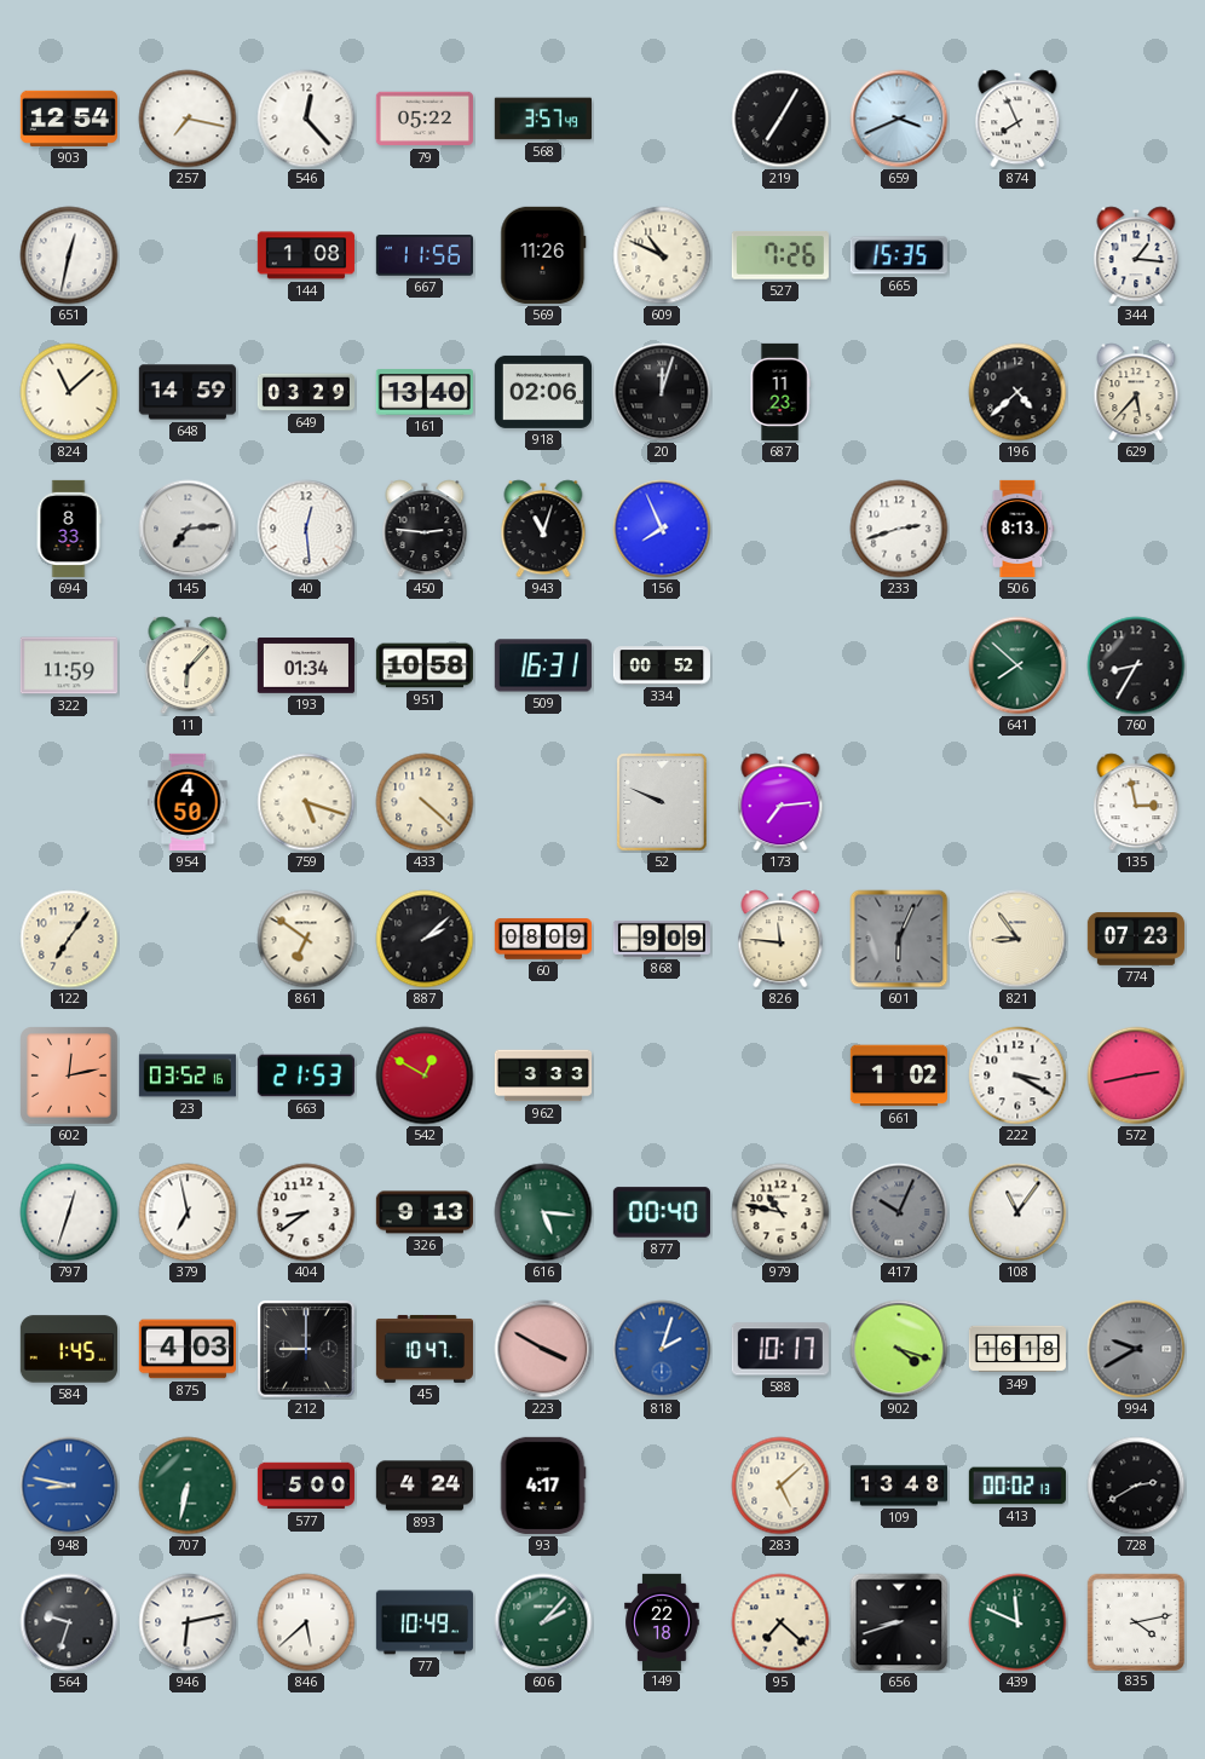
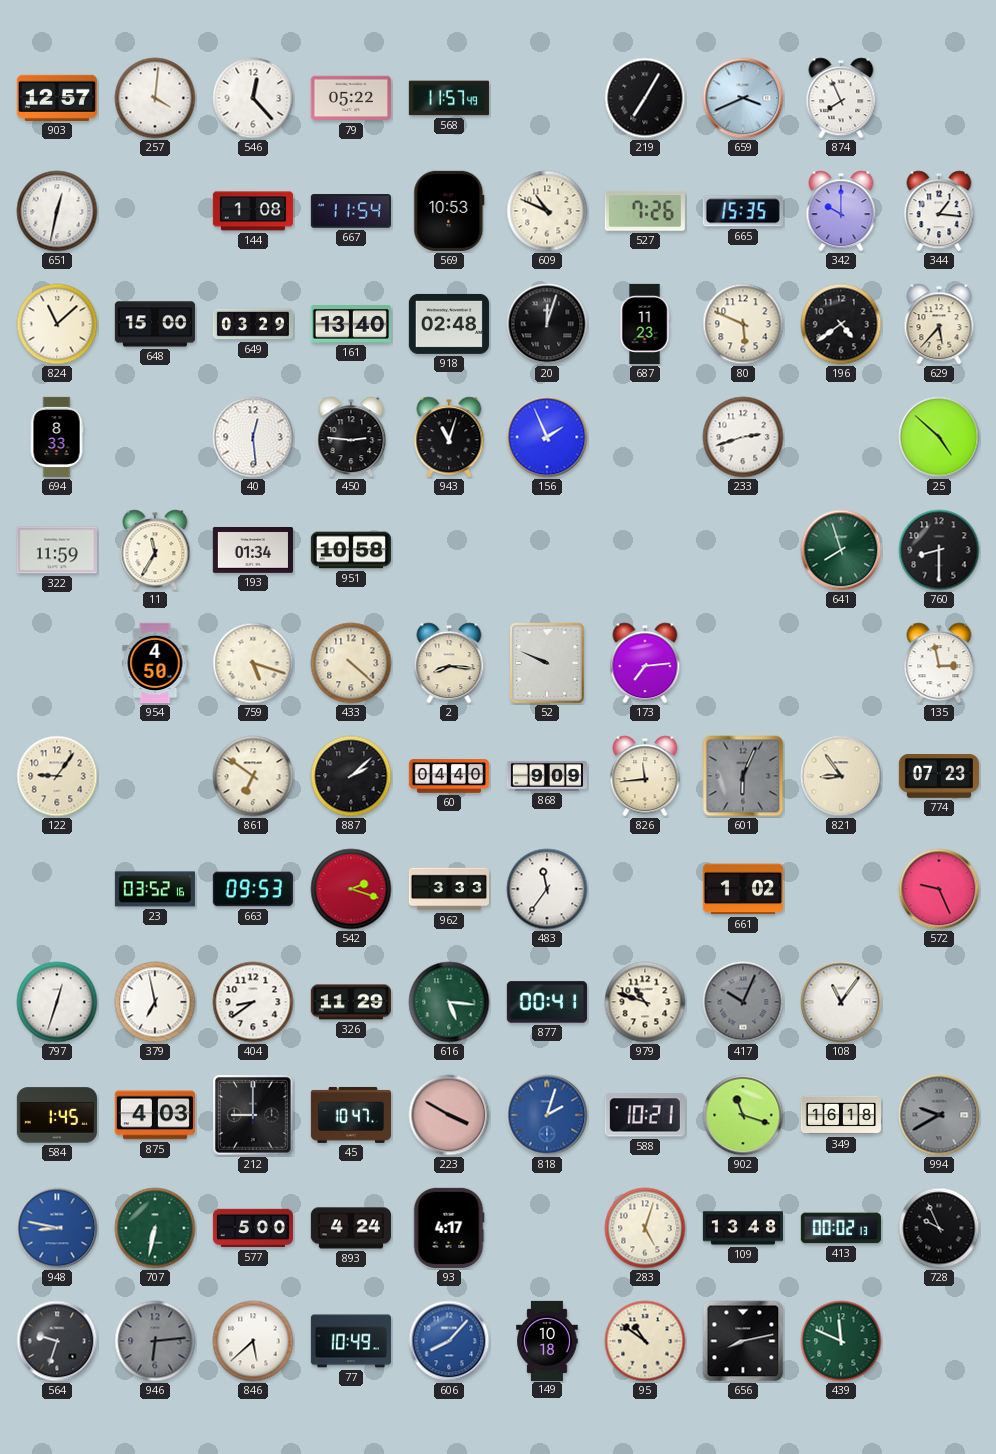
903: 12:54 -> 12:57 (57, 98)
257: 7:17 -> 4:01 (155, 98)
568: 3:57 -> 11:57 (449, 98)
667: 11:56 -> 11:54 (351, 211)
569: 11:26 -> 10:53 (449, 211)
342: none -> 10:00 (841, 211)
648: 14:59 -> 15:00 (155, 324)
918: 02:06 -> 02:48 (449, 324)
80: none -> 5:49 (743, 324)
196: 4:38 -> 4:39 (841, 324)
145: 7:14 -> none (188, 529)
156: 7:56 -> 1:56 (547, 437)
506: 8:13 -> none (1017, 529)
25: none -> 4:52 (939, 437)
11: 6:07 -> 11:35 (155, 550)
509: 16:31 -> none (543, 665)
334: 00:52 -> none (662, 665)
641: 7:52 -> 7:57 (841, 550)
760: 8:35 -> 8:30 (939, 550)
2: none -> 8:16 (449, 663)
122: 7:06 -> 9:06 (57, 776)
60: 08:09 -> 04:40 (448, 776)
826: 11:46 -> 11:44 (645, 776)
602: 12:13 -> none (70, 1077)
663: 21:53 -> 09:53 (253, 889)
542: 12:50 -> 2:18 (351, 889)
483: none -> 11:36 (547, 889)
222: 3:20 -> none (1017, 1075)
572: 2:43 -> 9:26 (939, 889)
326: 9:13 -> 11:29 (351, 1002)
877: 00:40 -> 00:41 (547, 1002)
979: 10:47 -> 10:48 (645, 1002)
588: 10:17 -> 10:21 (645, 1115)
902: 4:18 -> 11:18 (743, 1115)
283: 5:08 -> 5:03 (645, 1228)
728: 2:40 -> 9:56 (939, 1228)
946: 6:13 -> 6:14 (155, 1341)
946 dial: white -> grey (155, 1341)
606: 2:07 -> 8:07 (449, 1341)
606 dial: green -> blue (449, 1341)
149: 22:18 -> 10:18 (547, 1340)
95: 7:22 -> 10:51 (645, 1341)
656: 8:42 -> 8:13 (743, 1341)
835: 4:13 -> none (1135, 1621)
